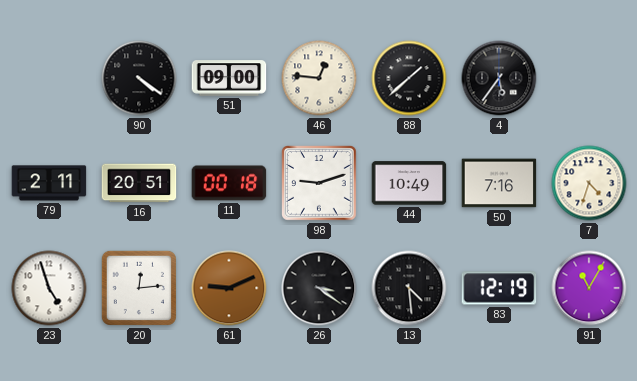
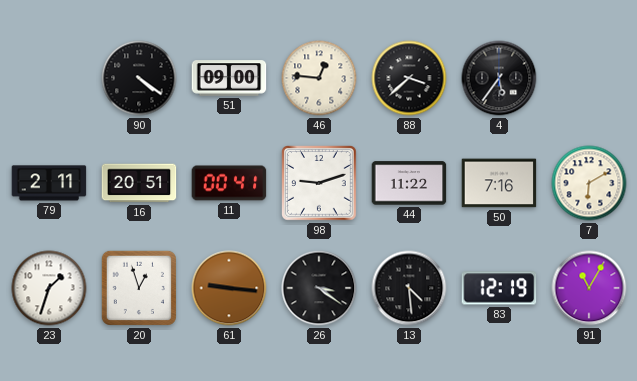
88: 1:38 -> 3:38 (409, 78)
11: 00:18 -> 00:41 (229, 183)
44: 10:49 -> 11:22 (409, 183)
7: 4:33 -> 6:10 (589, 183)
23: 4:57 -> 1:33 (49, 288)
20: 12:14 -> 12:57 (139, 288)
61: 9:11 -> 9:16 (229, 288)
